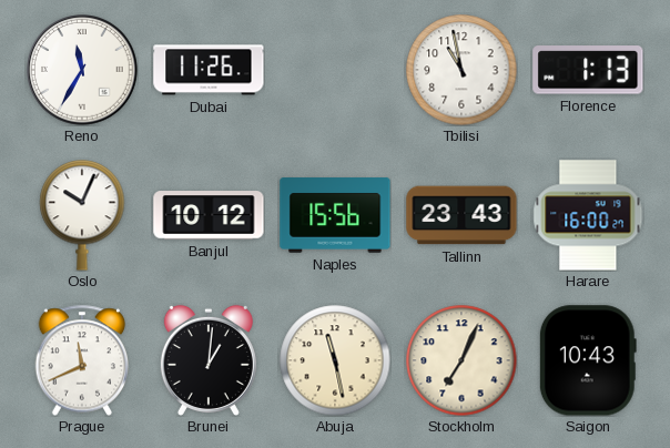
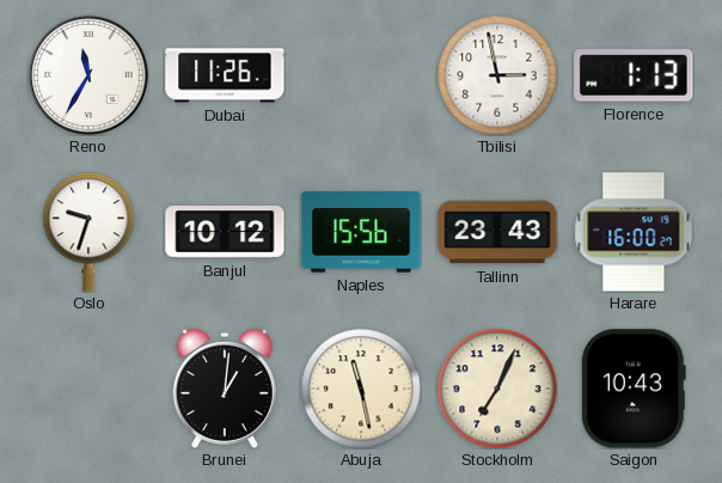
Tbilisi: 10:58 -> 2:58 (497, 75)
Oslo: 10:04 -> 9:33 (88, 232)
Prague: 11:41 -> none (82, 360)
